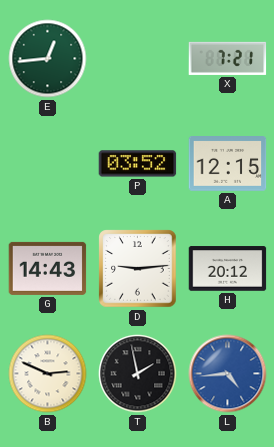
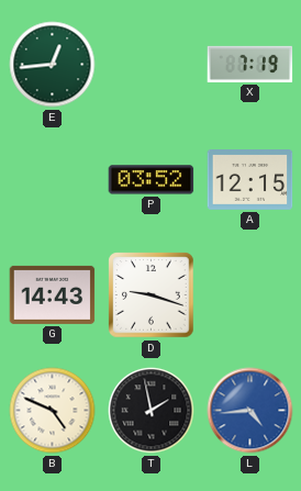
X: 7:21 -> 7:19 (250, 64)
D: 9:14 -> 9:18 (152, 295)
H: 20:12 -> none (228, 269)
B: 2:49 -> 4:49 (53, 411)
